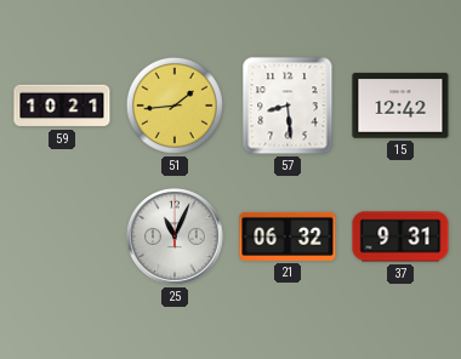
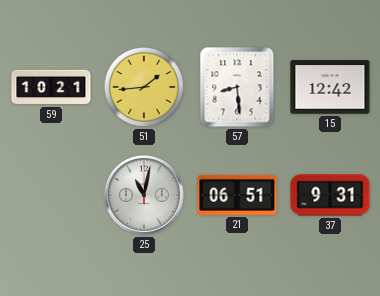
25: 11:04 -> 11:02 (144, 195)
21: 06:32 -> 06:51 (237, 195)
